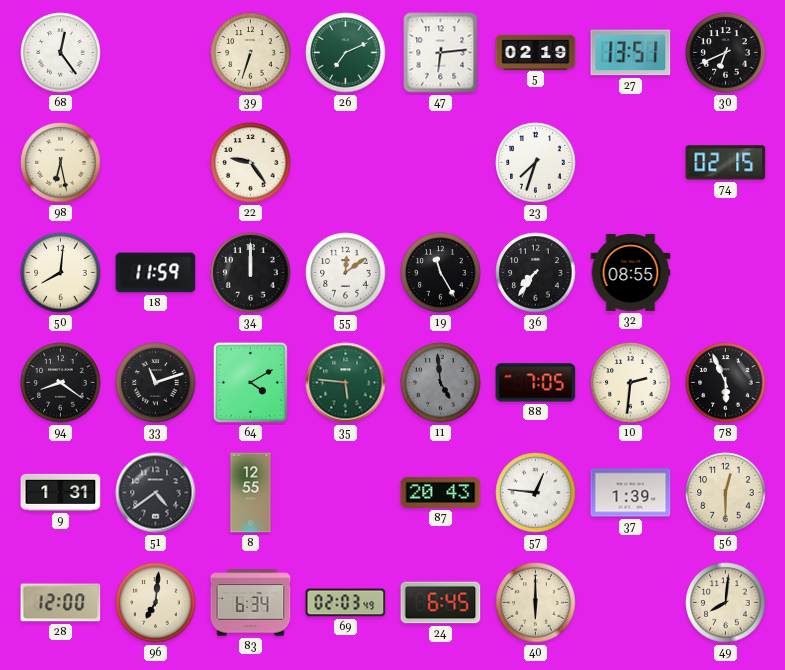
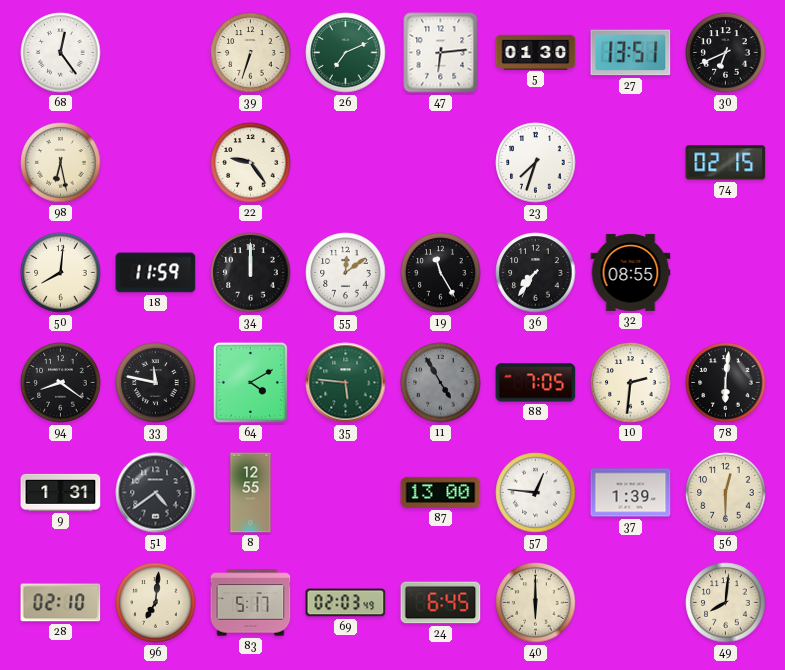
5: 02:19 -> 01:30 (536, 52)
33: 11:12 -> 11:47 (156, 383)
11: 4:59 -> 4:55 (441, 383)
78: 5:56 -> 6:01 (726, 383)
87: 20:43 -> 13:00 (441, 492)
28: 12:00 -> 02:10 (61, 603)
83: 6:34 -> 5:17 (251, 603)
